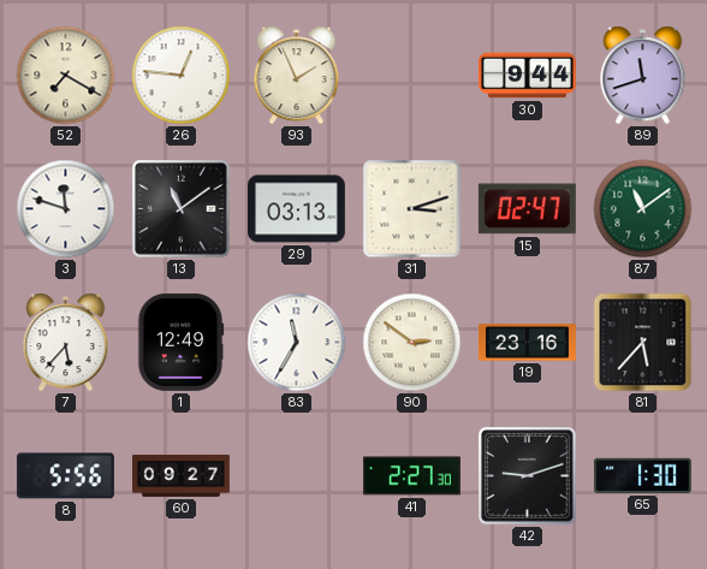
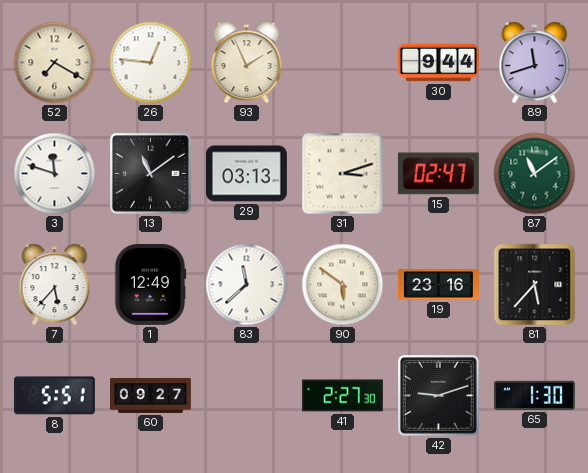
83: 11:35 -> 11:38 (247, 285)
90: 2:51 -> 5:51 (343, 285)
8: 5:56 -> 5:51 (54, 396)
